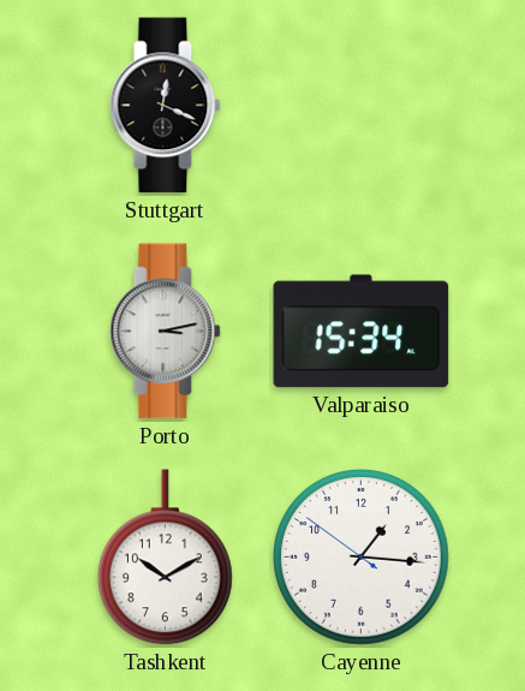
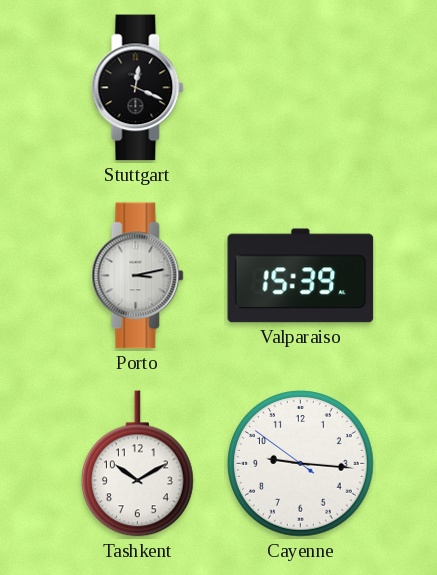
Valparaiso: 15:34 -> 15:39 (301, 276)
Cayenne: 1:15 -> 9:15 (301, 464)
